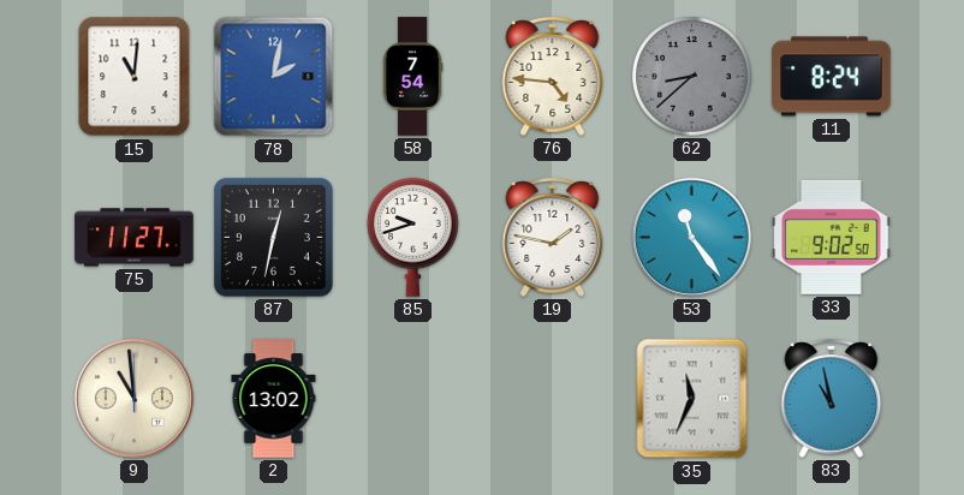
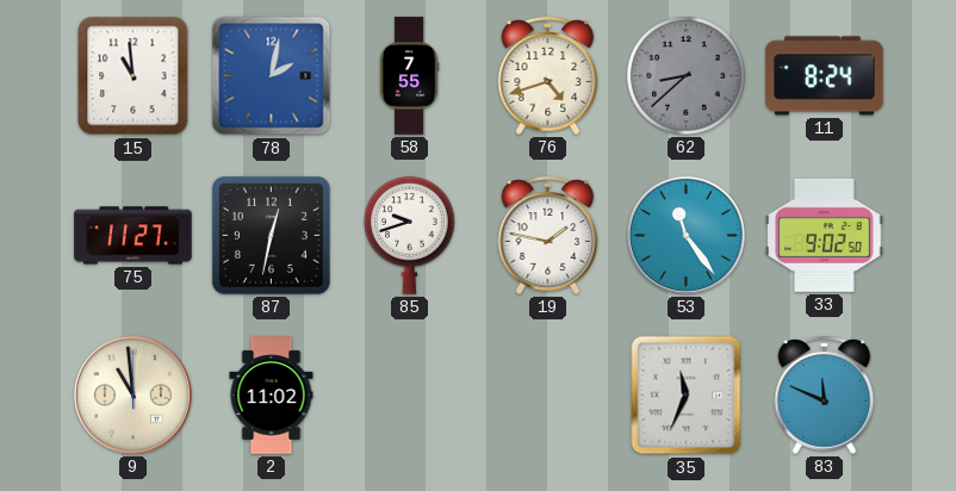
15: 11:01 -> 10:59 (134, 76)
58: 7:54 -> 7:55 (409, 76)
76: 4:46 -> 4:42 (548, 75)
2: 13:02 -> 11:02 (272, 396)
83: 10:58 -> 11:49 (825, 394)
